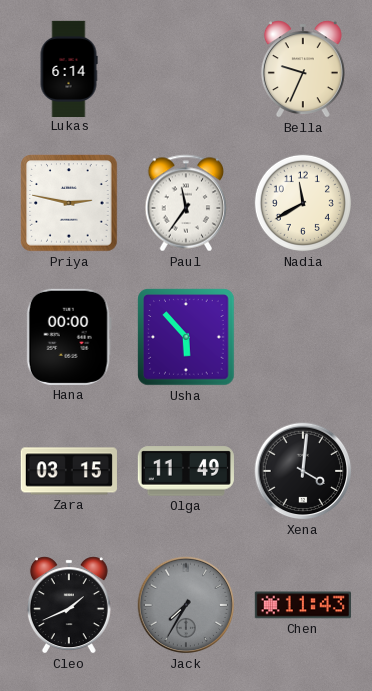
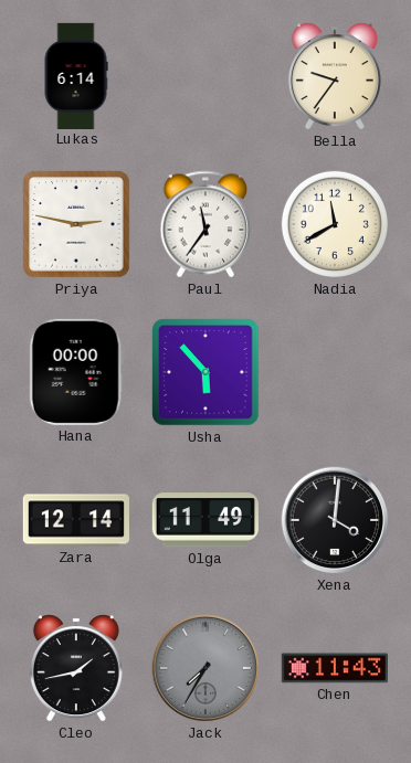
Bella: 9:34 -> 9:36 (335, 76)
Zara: 03:15 -> 12:14 (76, 520)
Cleo: 1:41 -> 1:43 (76, 668)
